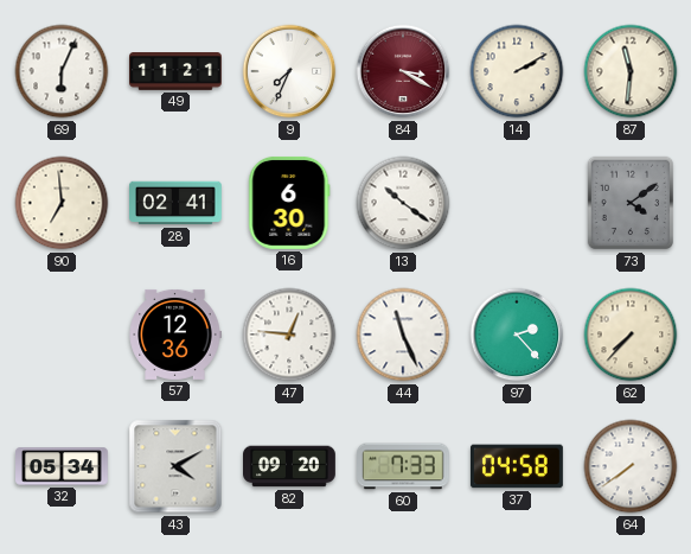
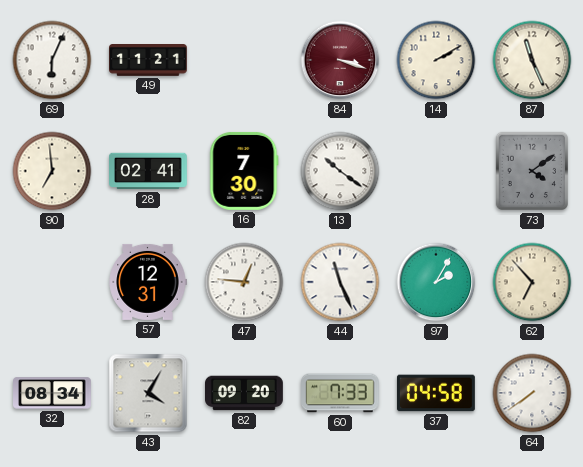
9: 7:34 -> none (289, 71)
84: 3:20 -> 3:18 (340, 60)
87: 11:31 -> 11:26 (532, 60)
16: 6:30 -> 7:30 (244, 171)
57: 12:36 -> 12:31 (148, 282)
97: 2:23 -> 2:05 (436, 282)
62: 7:37 -> 6:53 (532, 282)
32: 05:34 -> 08:34 (53, 393)
43: 4:10 -> 4:05 (148, 393)
